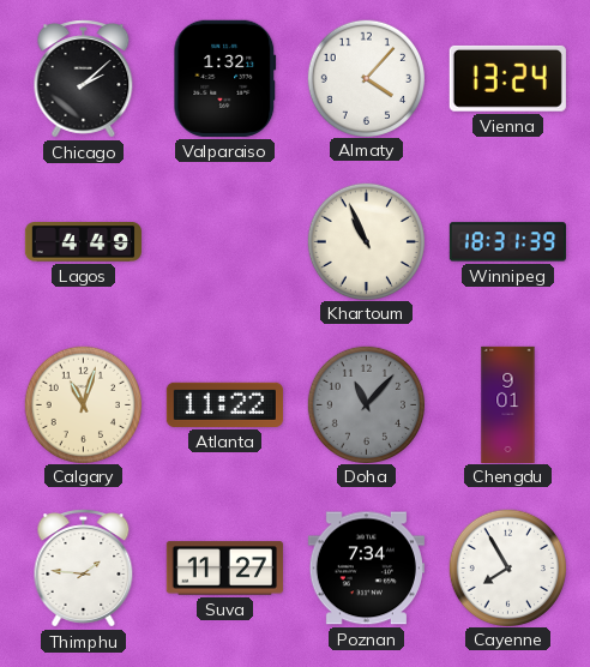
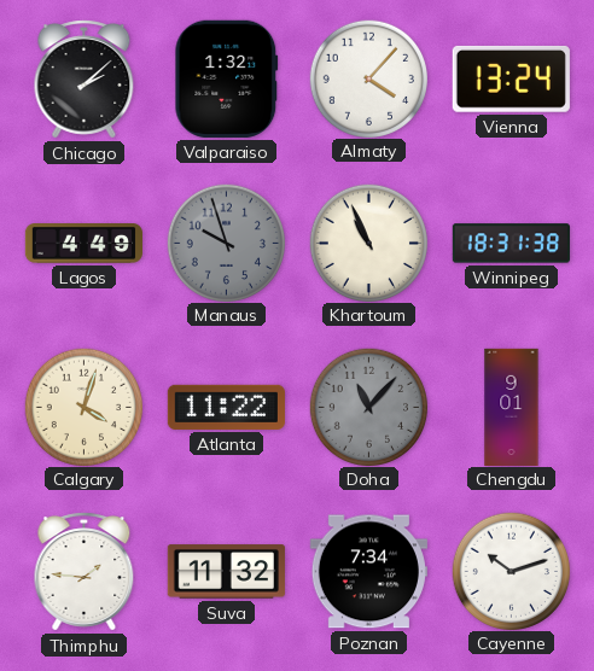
Manaus: none -> 9:57 (226, 243)
Winnipeg: 18:31:39 -> 18:31:38 (511, 244)
Calgary: 11:03 -> 4:03 (83, 407)
Suva: 11:27 -> 11:32 (226, 572)
Cayenne: 7:55 -> 10:12 (511, 571)
